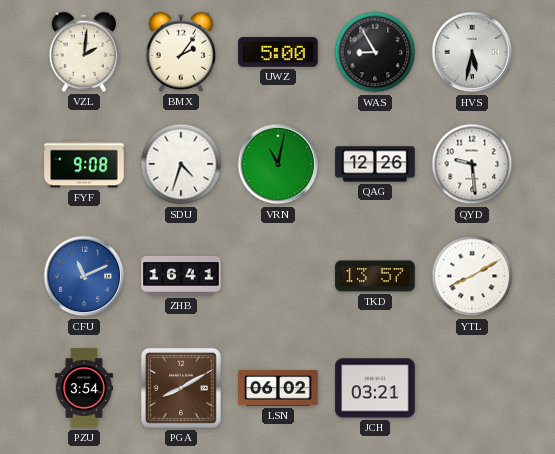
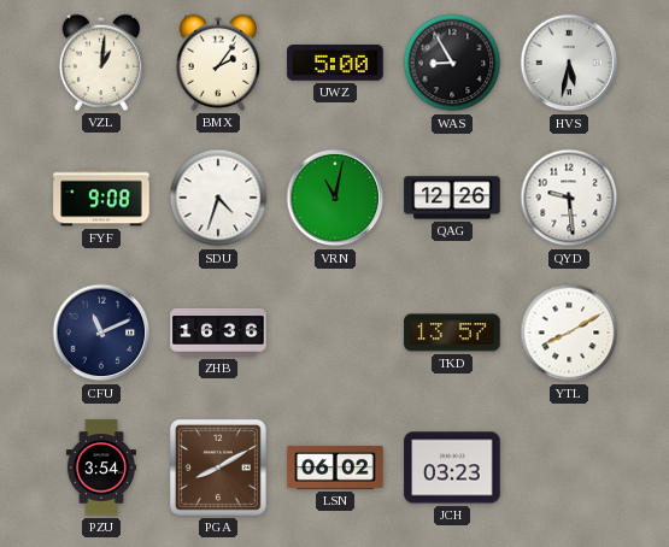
VZL: 2:01 -> 1:01 (100, 63)
CFU dial: blue -> navy (101, 333)
ZHB: 16:41 -> 16:36 (218, 333)
JCH: 03:21 -> 03:23 (452, 467)
